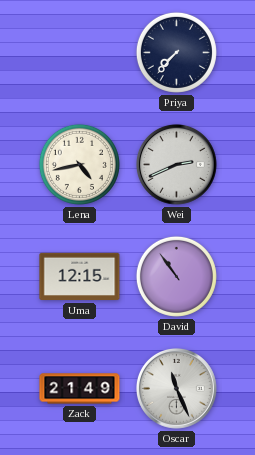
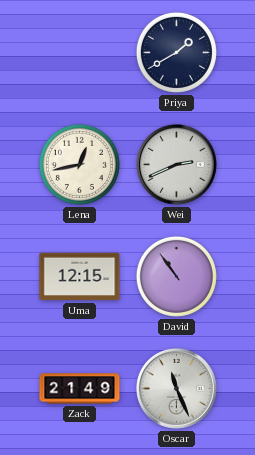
Priya: 7:37 -> 1:40 (176, 52)
Lena: 4:43 -> 12:43 (79, 164)
